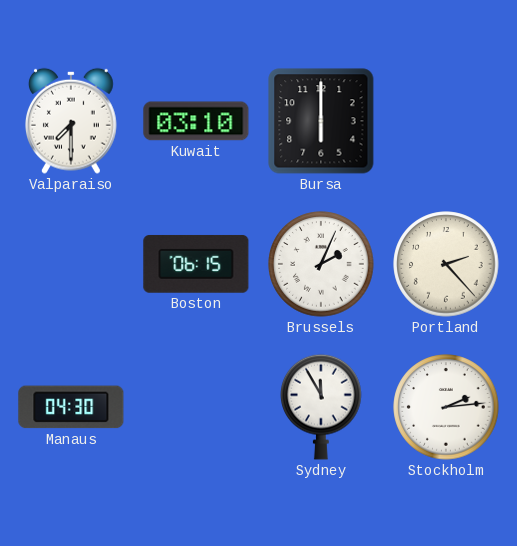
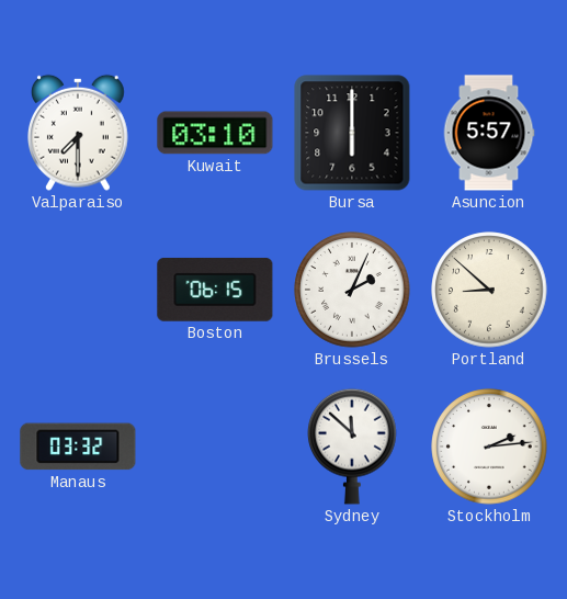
Asuncion: none -> 5:57 (489, 133)
Portland: 2:23 -> 8:52 (489, 290)
Manaus: 04:30 -> 03:32 (78, 447)
Sydney: 11:55 -> 11:52 (352, 447)
